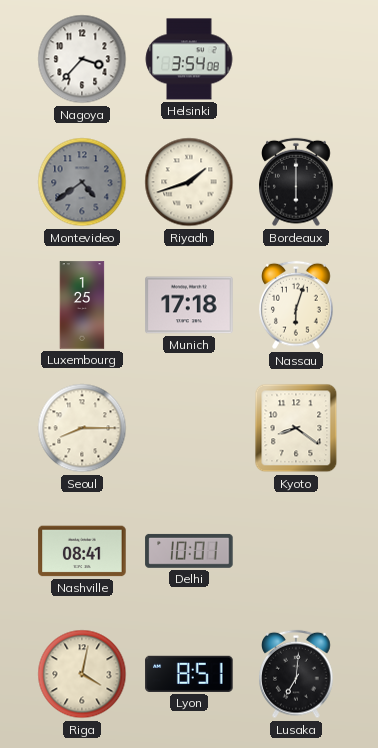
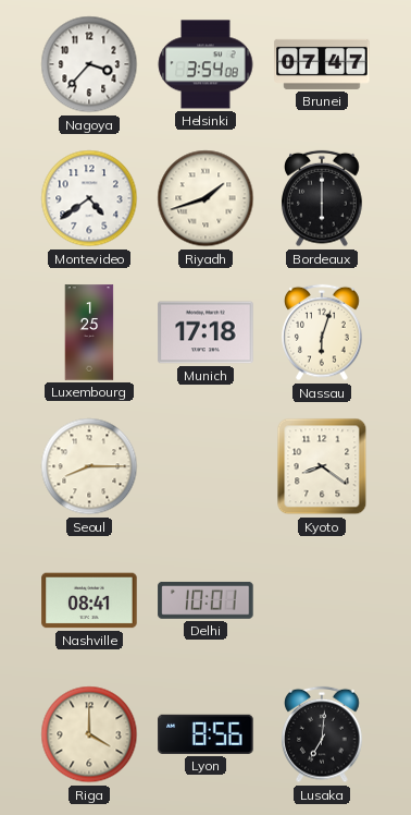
Brunei: none -> 07:47 (322, 64)
Montevideo dial: grey -> white (89, 198)
Riga: 4:02 -> 4:00 (89, 734)
Lyon: 8:51 -> 8:56 (205, 734)
